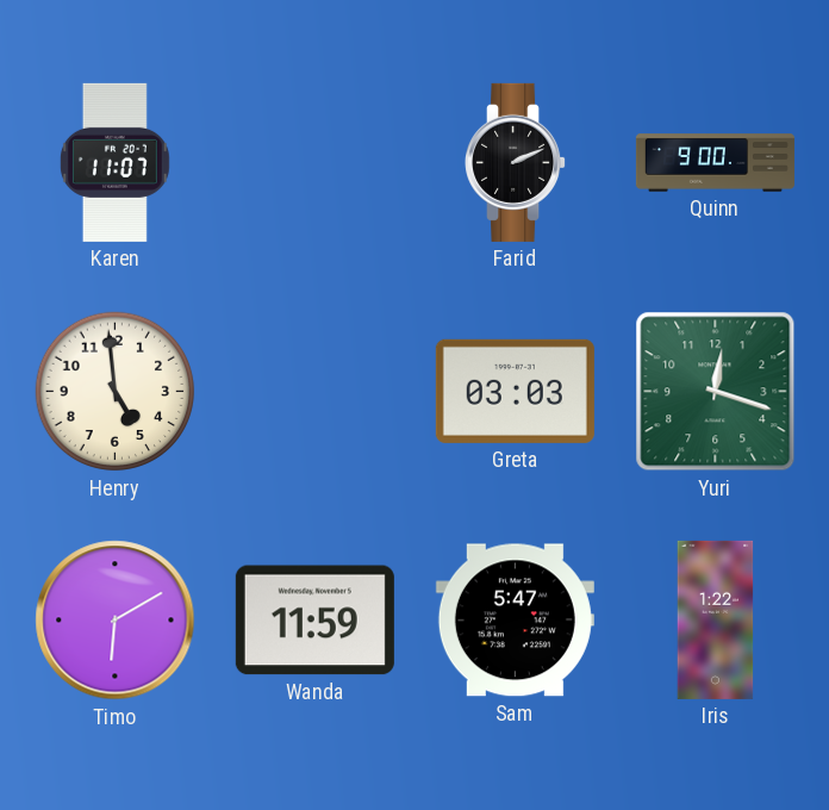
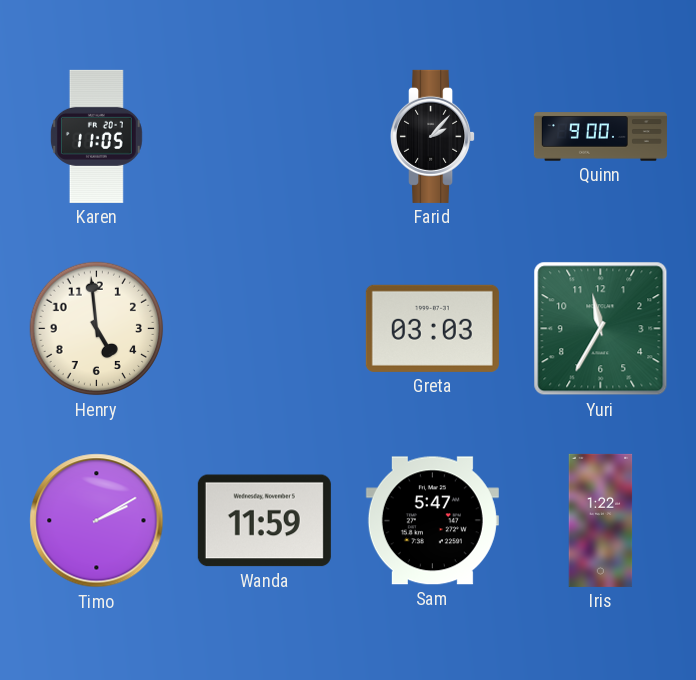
Karen: 11:07 -> 11:05 (96, 136)
Farid: 2:11 -> 2:07 (433, 136)
Yuri: 12:18 -> 11:35 (601, 329)
Timo: 6:10 -> 2:10 (97, 521)
